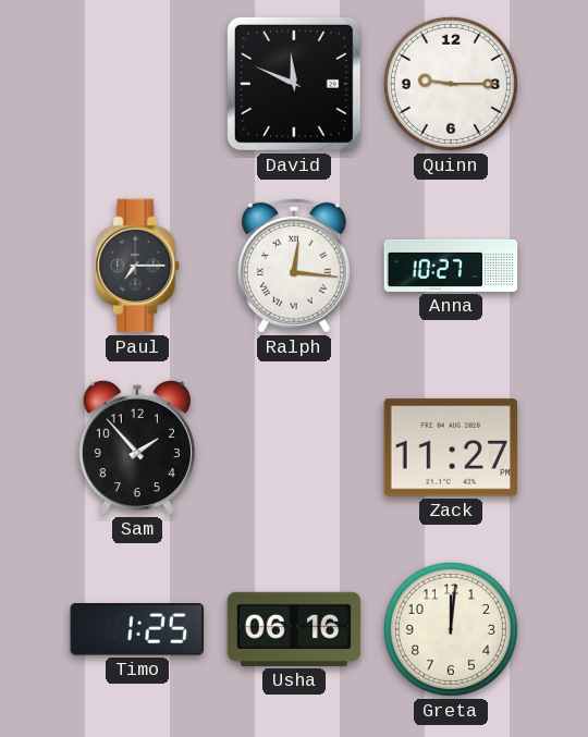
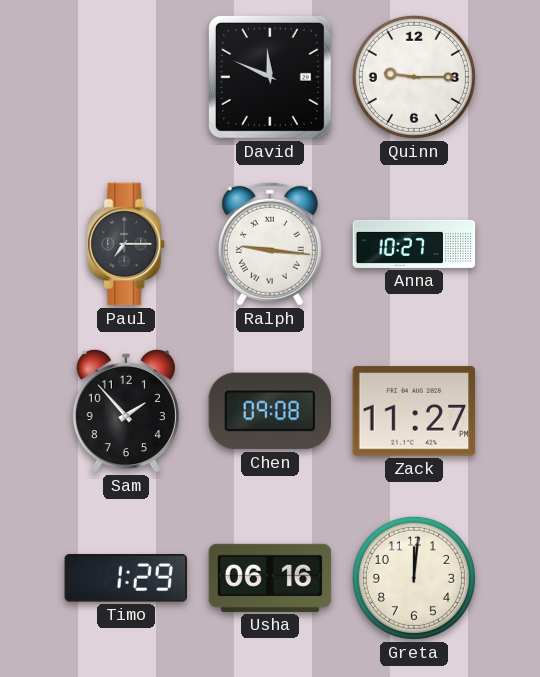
Ralph: 12:16 -> 9:16 (270, 244)
Chen: none -> 09:08 (270, 411)
Timo: 1:25 -> 1:29 (126, 579)
